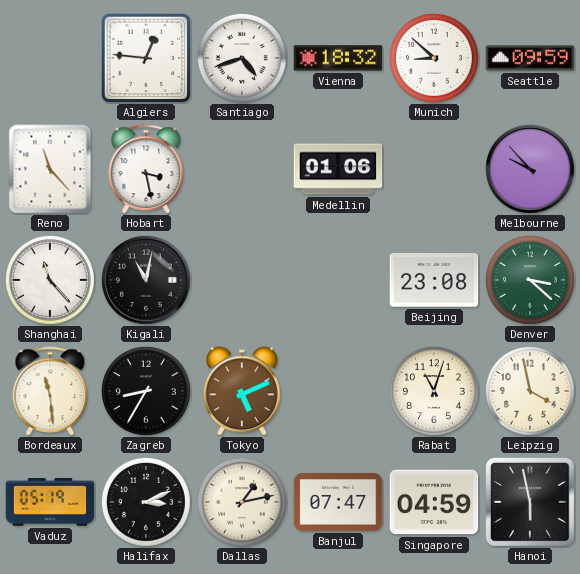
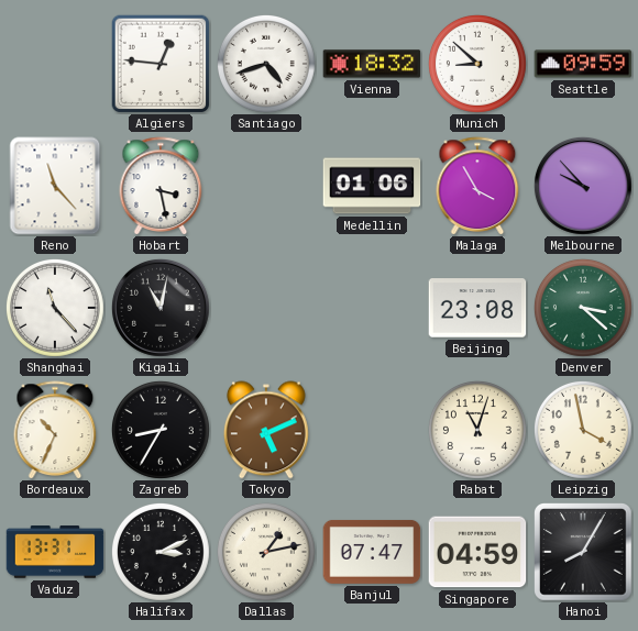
Malaga: none -> 3:55 (477, 186)
Bordeaux: 11:29 -> 10:34 (55, 430)
Vaduz: 05:19 -> 13:31 (55, 552)
Hanoi: 5:58 -> 8:05 (584, 553)
